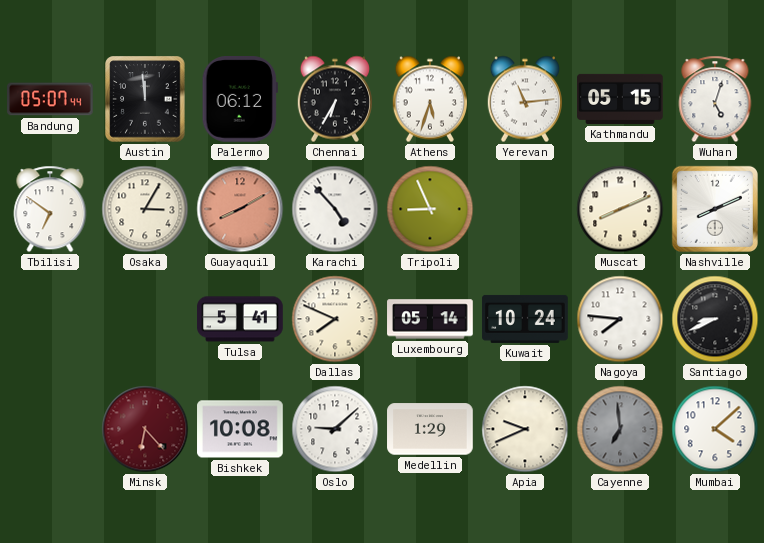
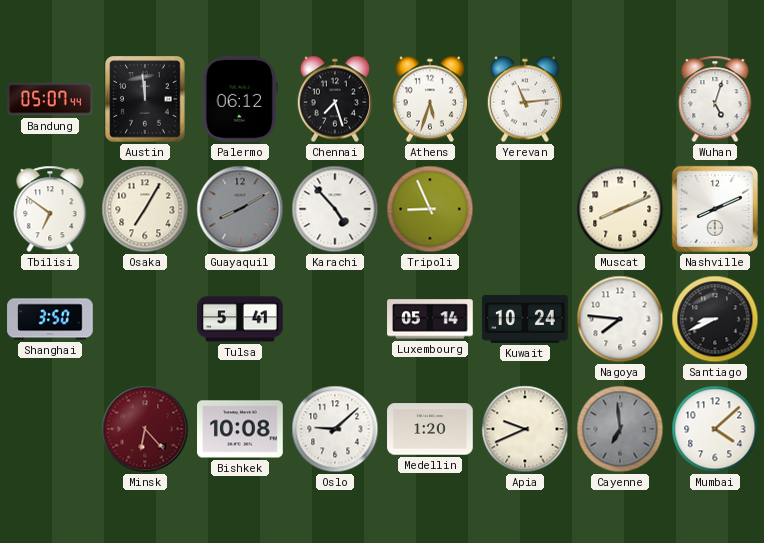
Chennai: 6:35 -> 7:27 (335, 99)
Kathmandu: 05:15 -> none (620, 99)
Osaka: 3:05 -> 7:05 (145, 209)
Guayaquil dial: salmon -> grey (240, 209)
Shanghai: none -> 3:50 (50, 319)
Dallas: 7:49 -> none (335, 319)
Medellin: 1:29 -> 1:20 (430, 429)
